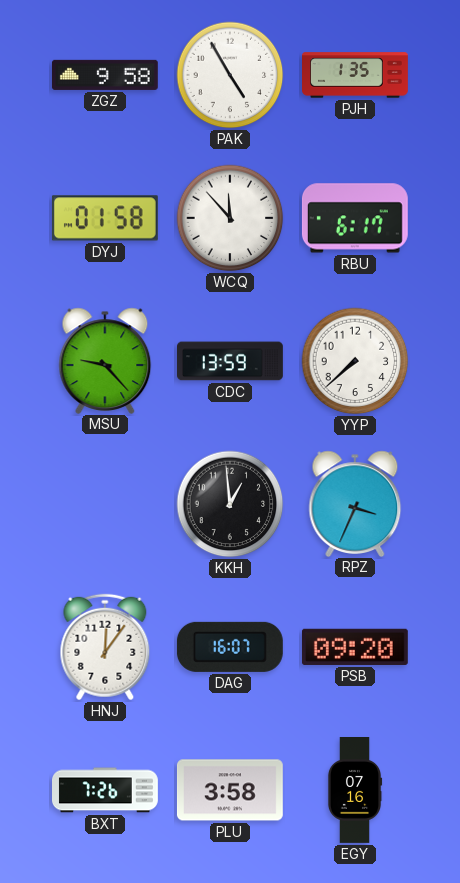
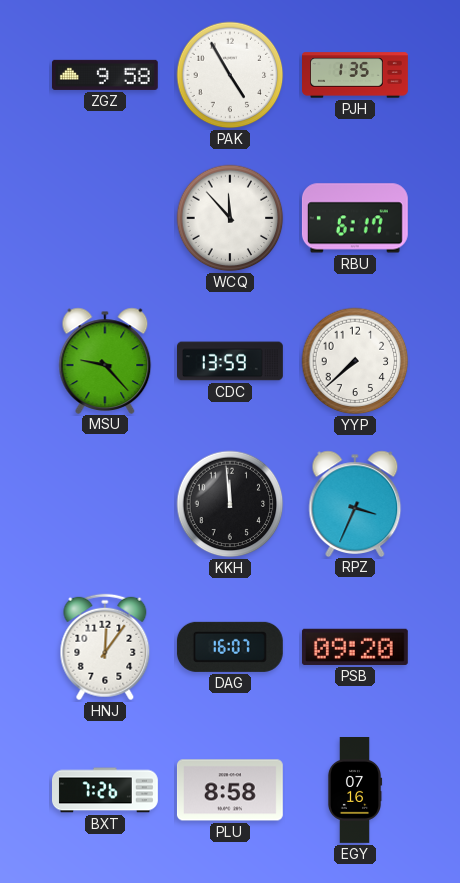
DYJ: 01:58 -> none (105, 218)
KKH: 12:59 -> 11:59 (230, 504)
PLU: 3:58 -> 8:58 (230, 790)
